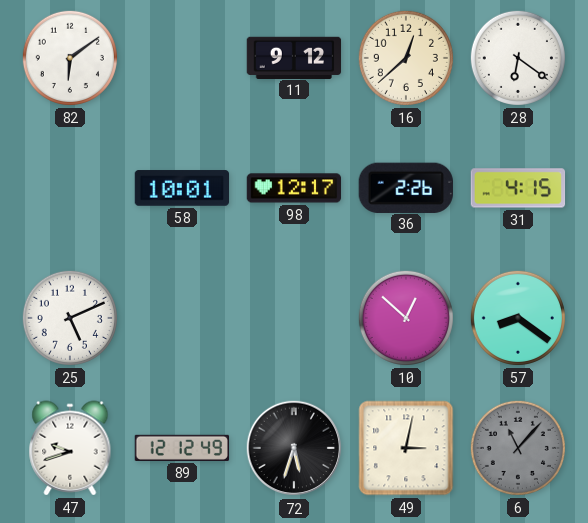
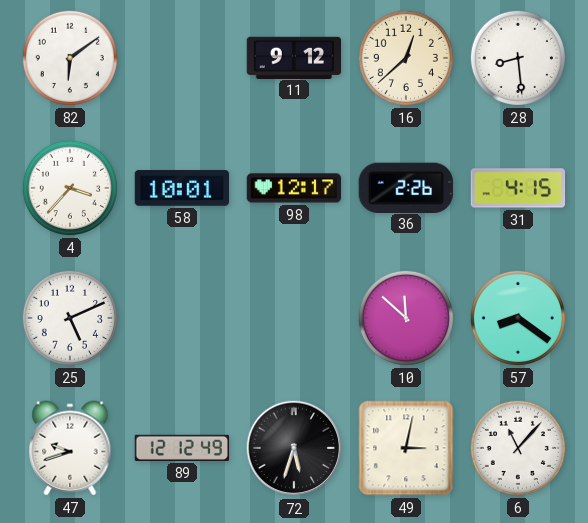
28: 6:21 -> 8:29 (518, 58)
4: none -> 3:37 (70, 188)
10: 12:52 -> 11:52 (406, 318)
6 dial: grey -> white (518, 448)
